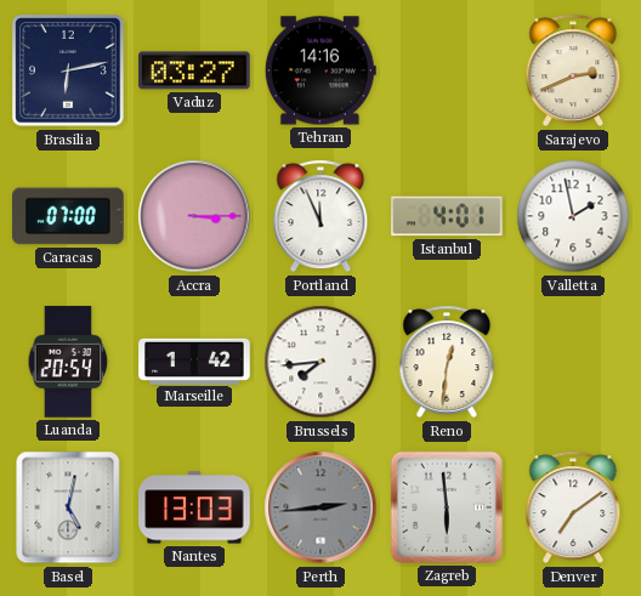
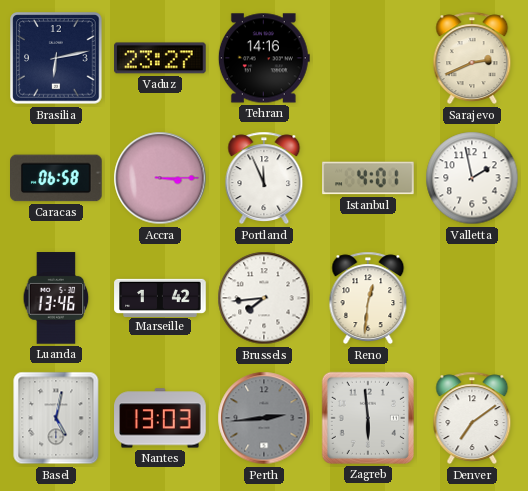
Vaduz: 03:27 -> 23:27 (160, 58)
Caracas: 07:00 -> 06:58 (56, 178)
Luanda: 20:54 -> 13:46 (56, 298)
